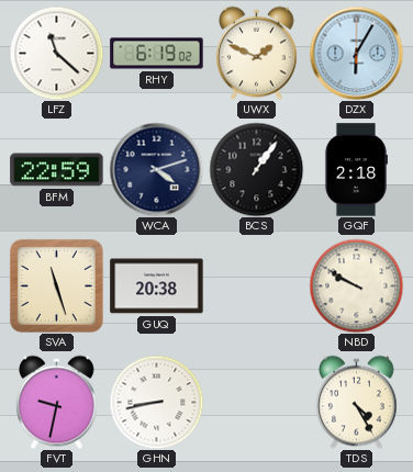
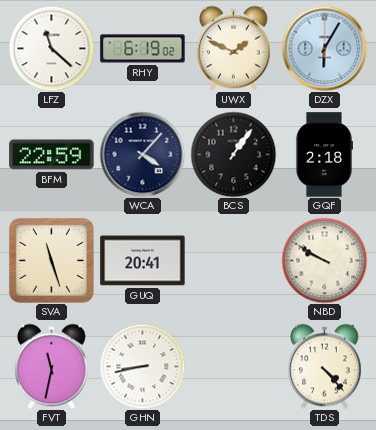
WCA: 4:12 -> 4:07 (142, 154)
GUQ: 20:38 -> 20:41 (143, 261)
FVT: 9:32 -> 11:32 (52, 366)
TDS: 4:25 -> 4:23 (325, 366)
